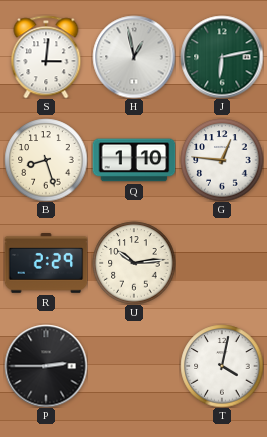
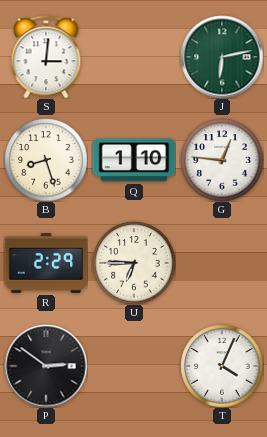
H: 12:58 -> none (134, 57)
U: 10:14 -> 6:45 (134, 263)
P: 2:45 -> 2:51 (46, 366)
T: 4:02 -> 4:04 (222, 366)
